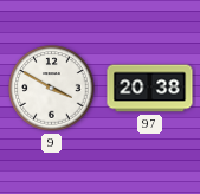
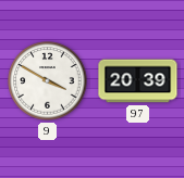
97: 20:38 -> 20:39 (138, 81)
